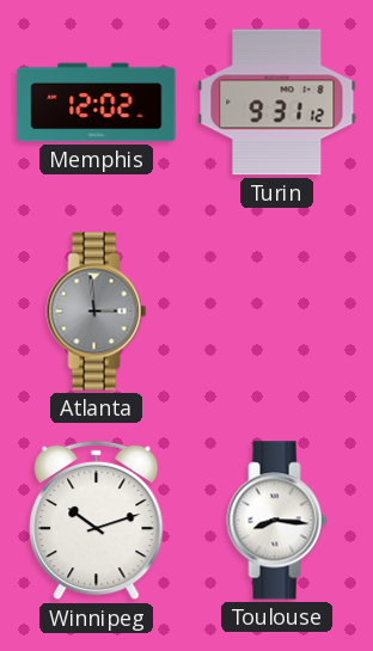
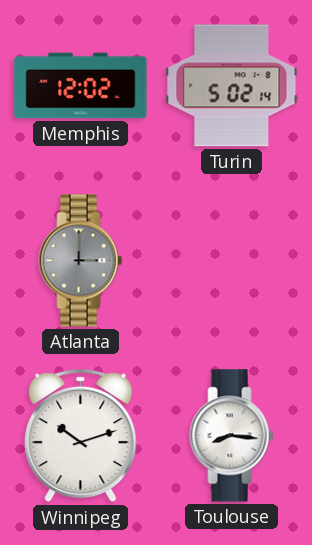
Turin: 9:31 -> 5:02 (232, 86)
Atlanta: 2:59 -> 3:00 (81, 261)
